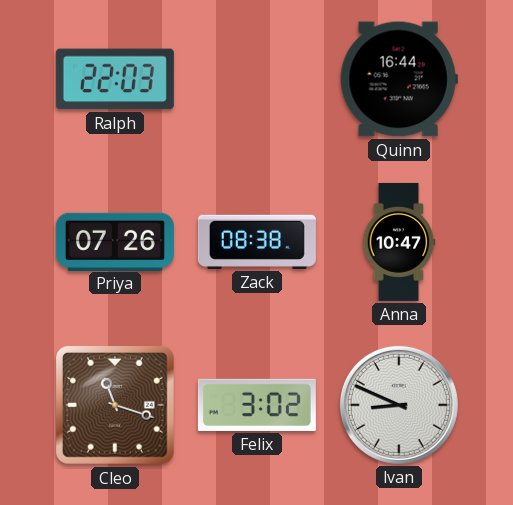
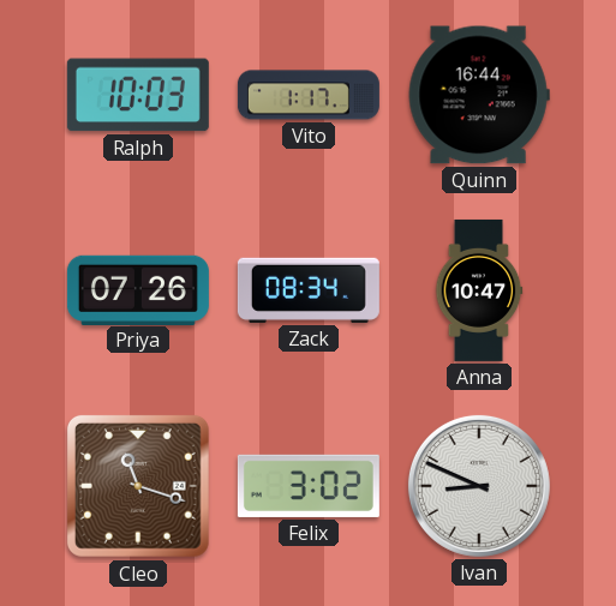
Ralph: 22:03 -> 10:03 (138, 95)
Vito: none -> 1:17 (309, 95)
Zack: 08:38 -> 08:34 (309, 290)
